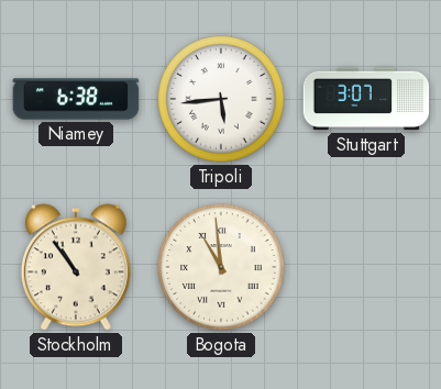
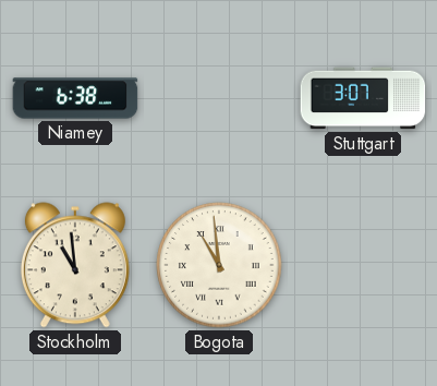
Tripoli: 5:44 -> none (221, 99)
Stockholm: 10:54 -> 10:59 (75, 265)
